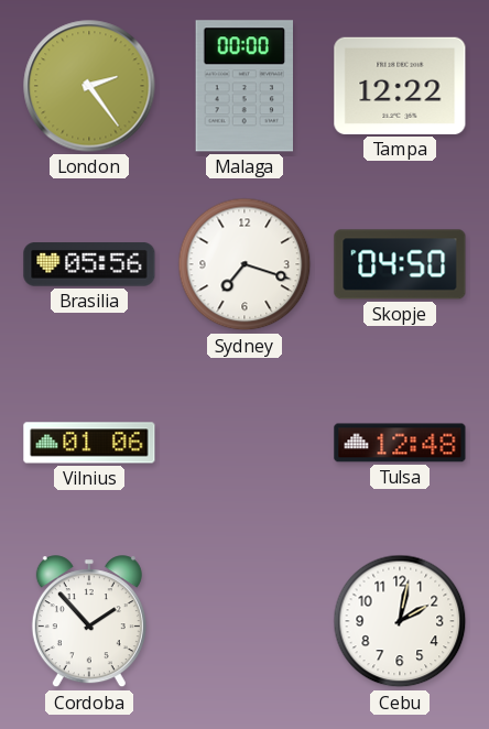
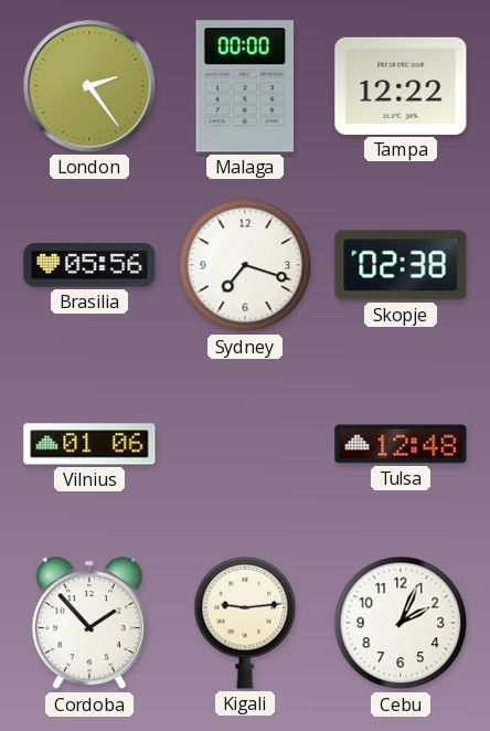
Skopje: 04:50 -> 02:38 (401, 265)
Kigali: none -> 9:14 (245, 623)
Cebu: 2:02 -> 2:04 (401, 623)
